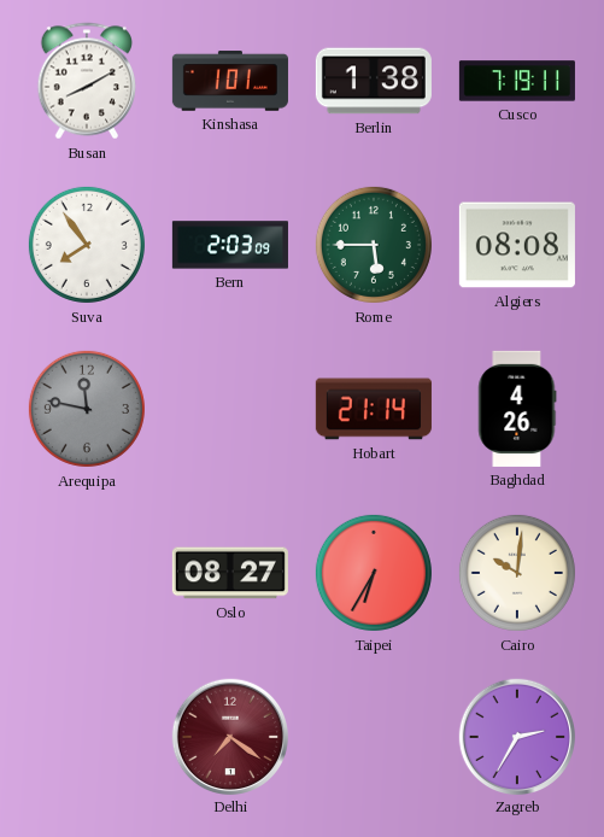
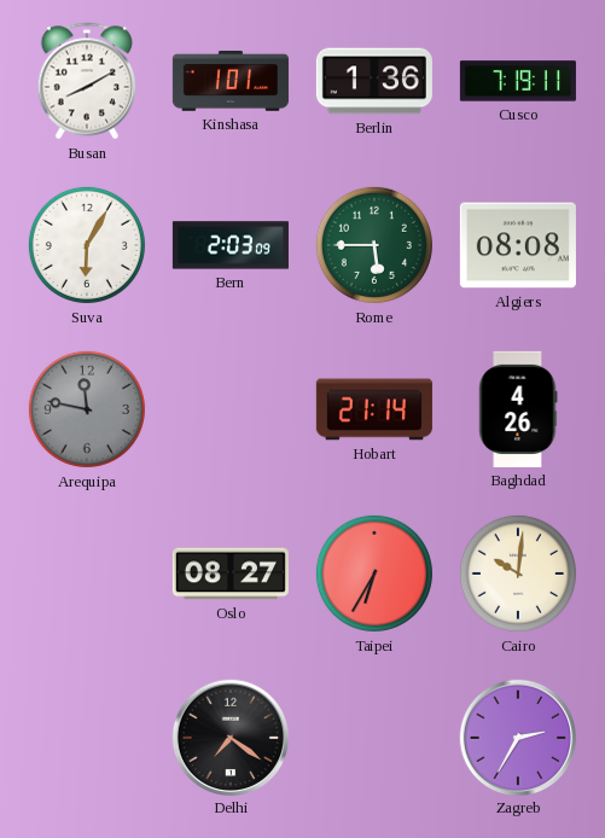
Berlin: 1:38 -> 1:36 (374, 81)
Suva: 7:54 -> 6:05 (87, 245)
Delhi dial: burgundy -> black (229, 737)
